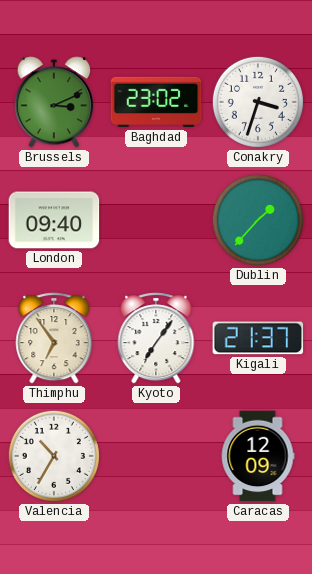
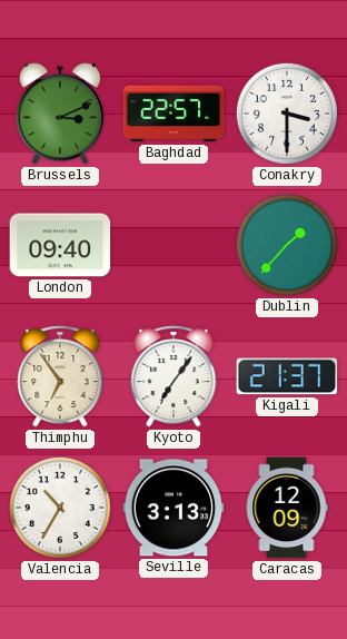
Baghdad: 23:02 -> 22:57 (173, 114)
Conakry: 3:33 -> 3:30 (287, 114)
Seville: none -> 3:13 (173, 508)
